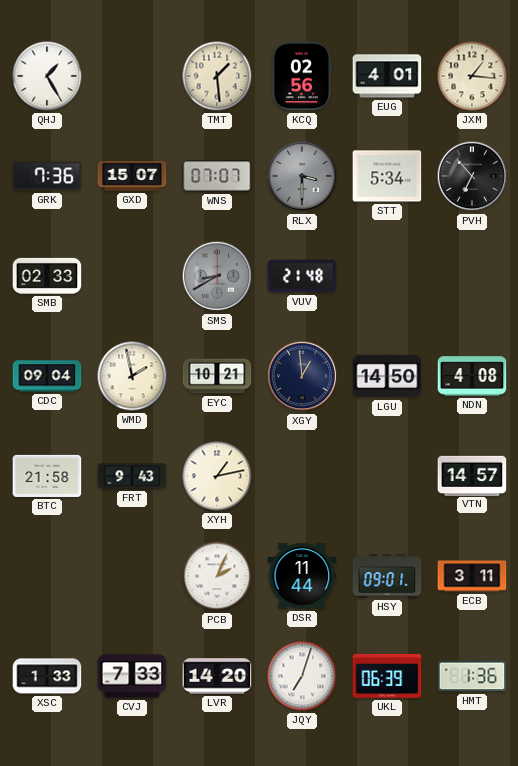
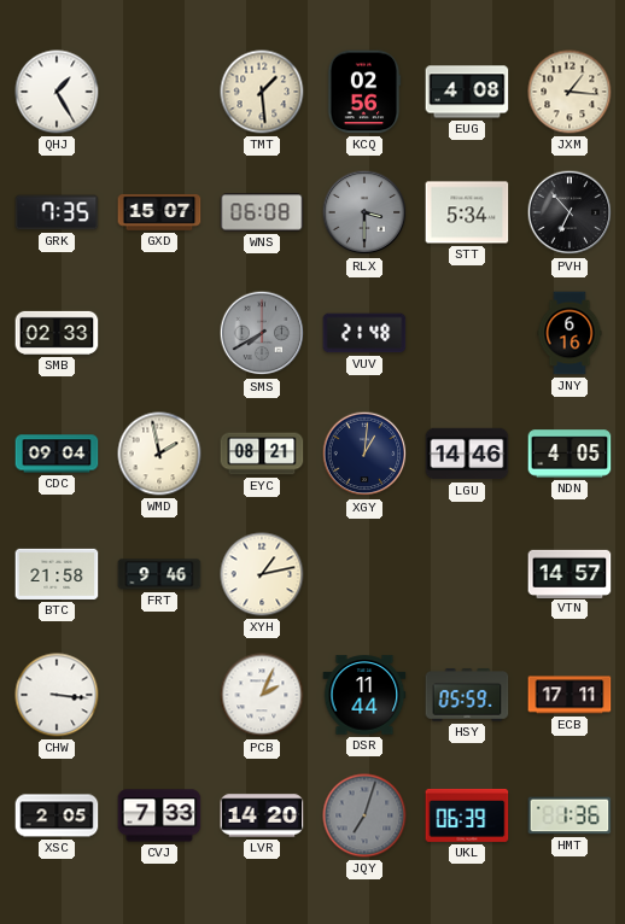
EUG: 4:01 -> 4:08 (467, 92)
GRK: 7:36 -> 7:35 (57, 212)
WNS: 07:07 -> 06:08 (262, 212)
SMS: 8:40 -> 7:40 (262, 333)
JNY: none -> 6:16 (569, 333)
EYC: 10:21 -> 08:21 (262, 454)
XGY: 12:59 -> 1:01 (364, 454)
LGU: 14:50 -> 14:46 (467, 454)
NDN: 4:08 -> 4:05 (569, 454)
FRT: 9:43 -> 9:46 (159, 574)
CHW: none -> 3:16 (57, 695)
HSY: 09:01 -> 05:59 (467, 695)
ECB: 3:11 -> 17:11 (569, 695)
XSC: 1:33 -> 2:05 (57, 815)
JQY dial: white -> grey (364, 815)
